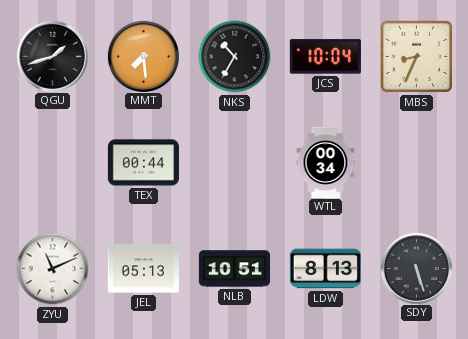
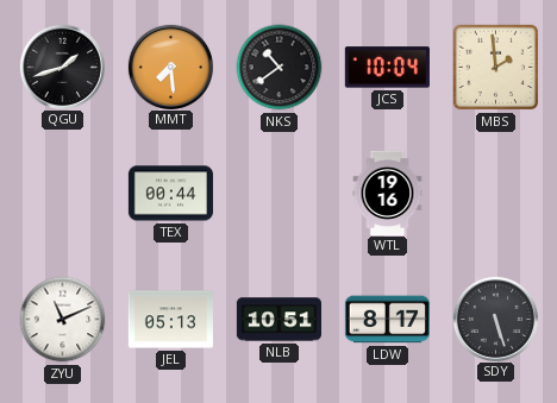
NKS: 10:35 -> 10:39 (280, 68)
MBS: 8:34 -> 1:59 (496, 68)
WTL: 00:34 -> 19:16 (388, 193)
LDW: 8:13 -> 8:17 (387, 320)
